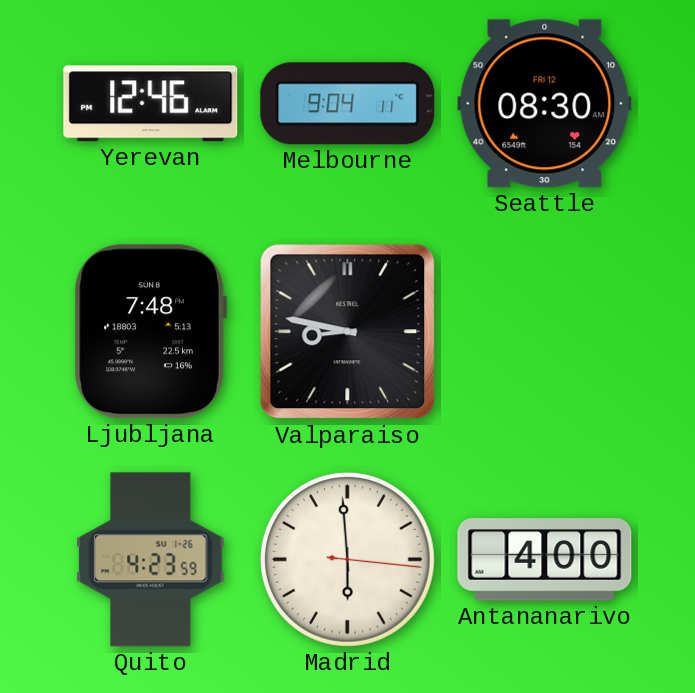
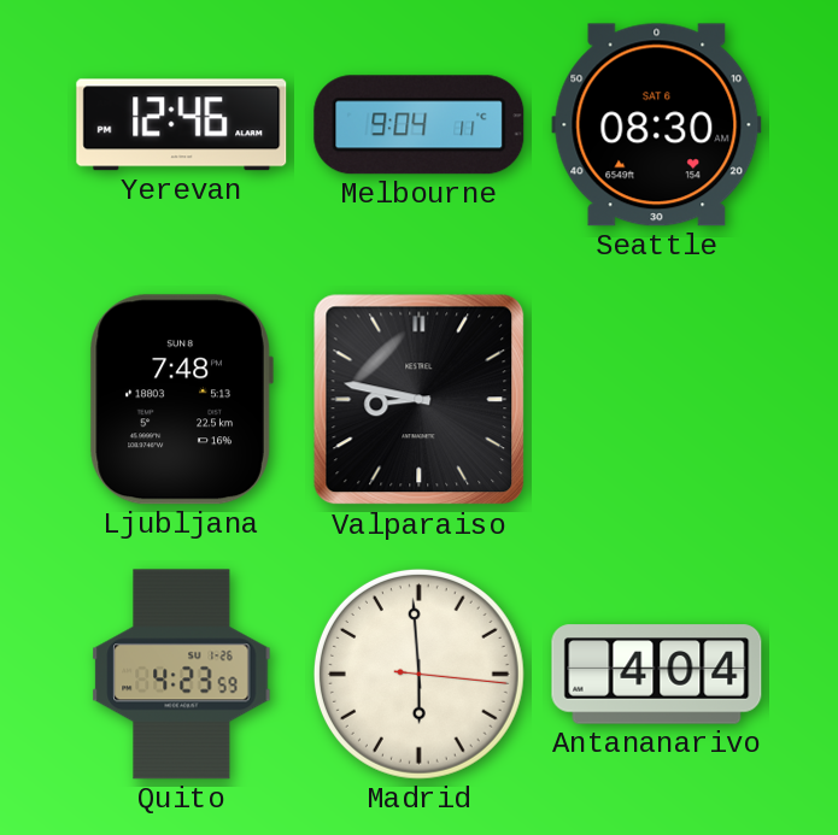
Seattle date: FRI 12 -> SAT 6 (657, 125)
Antananarivo: 4:00 -> 4:04 (657, 675)
